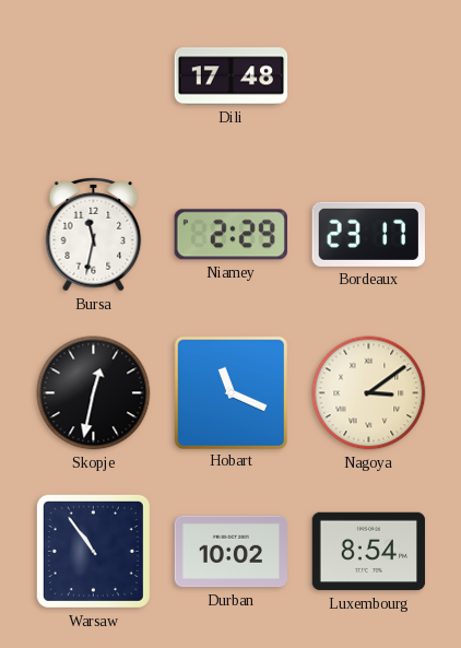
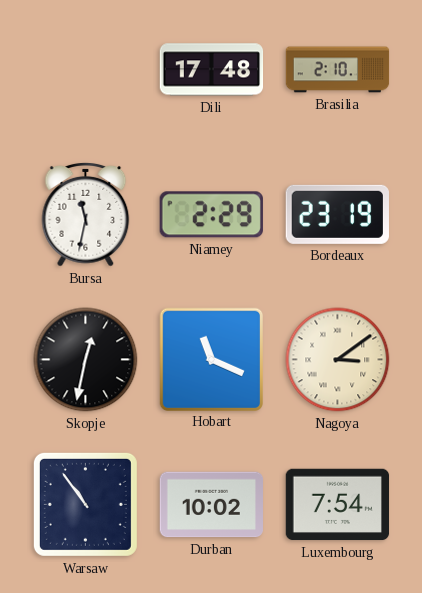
Brasilia: none -> 2:10 (338, 70)
Bordeaux: 23:17 -> 23:19 (337, 214)
Luxembourg: 8:54 -> 7:54 (338, 505)
